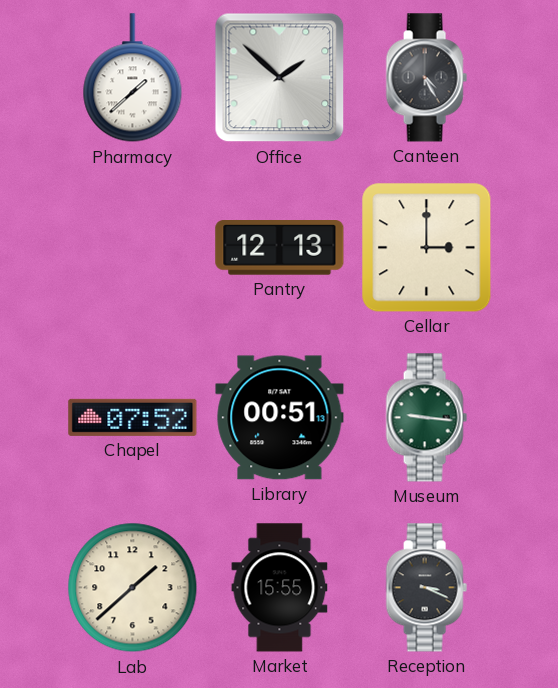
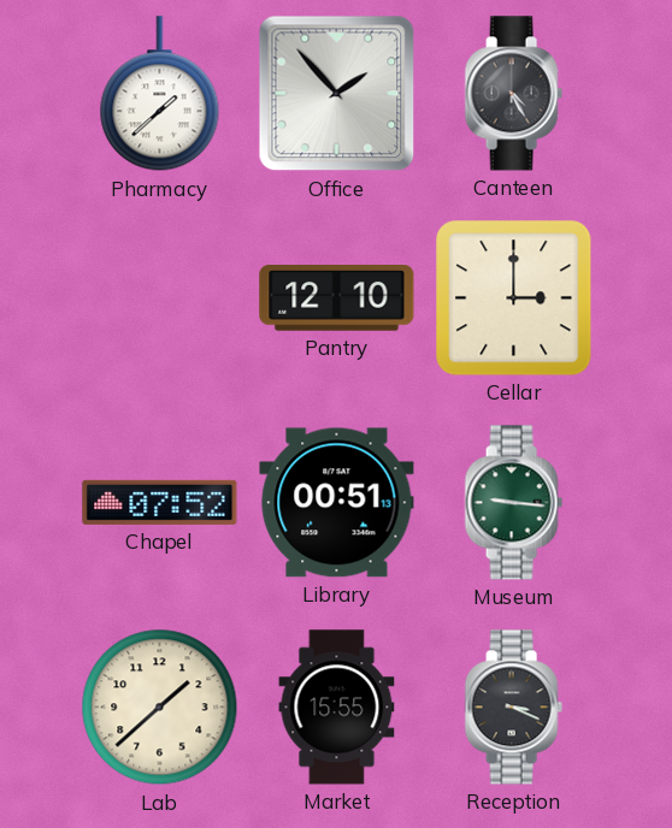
Office: 1:52 -> 1:53 (337, 94)
Pantry: 12:13 -> 12:10 (337, 298)
